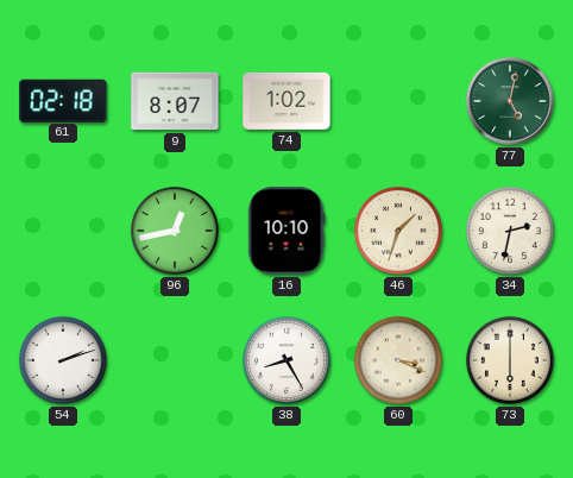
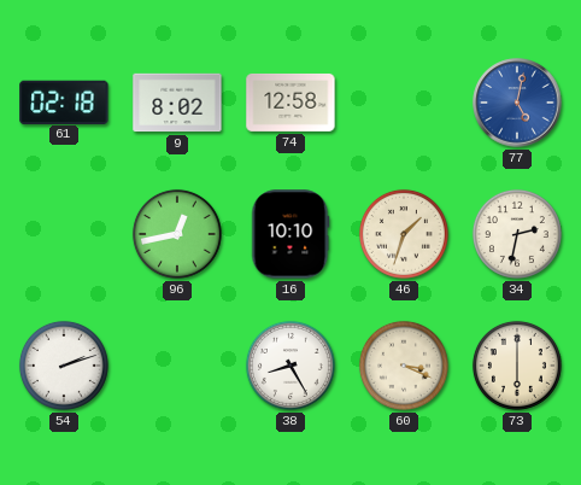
9: 8:07 -> 8:02 (177, 103)
74: 1:02 -> 12:58 (290, 103)
77 dial: green -> blue (517, 103)
